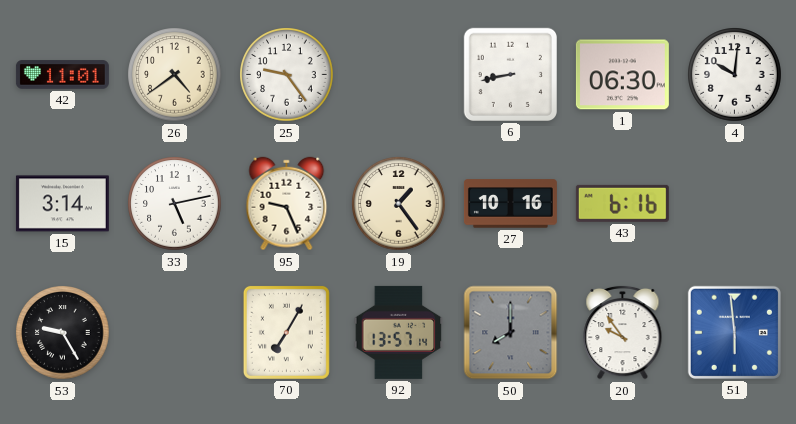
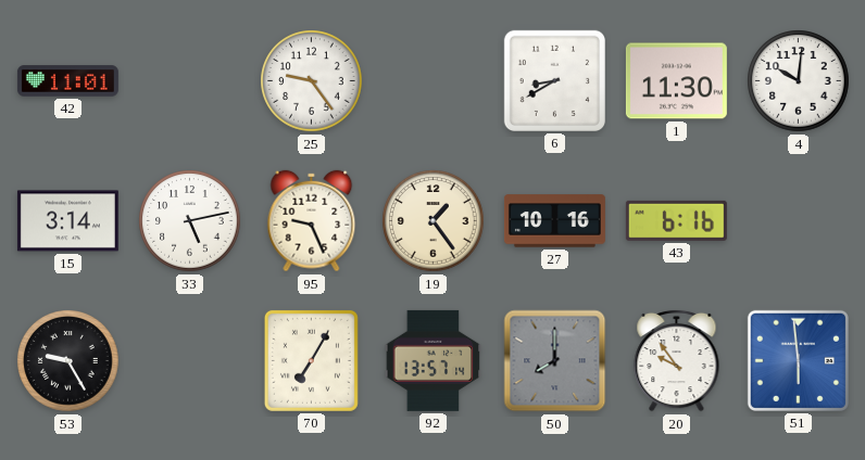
26: 4:39 -> none (175, 75)
6: 8:43 -> 8:40 (554, 80)
1: 06:30 -> 11:30 (676, 81)
